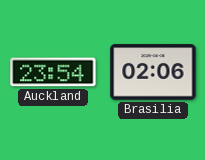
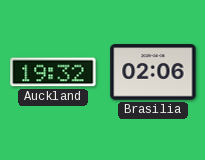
Auckland: 23:54 -> 19:32 (53, 72)
